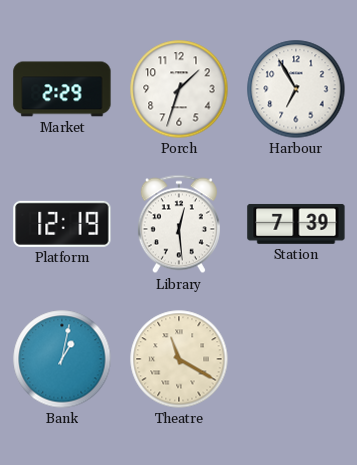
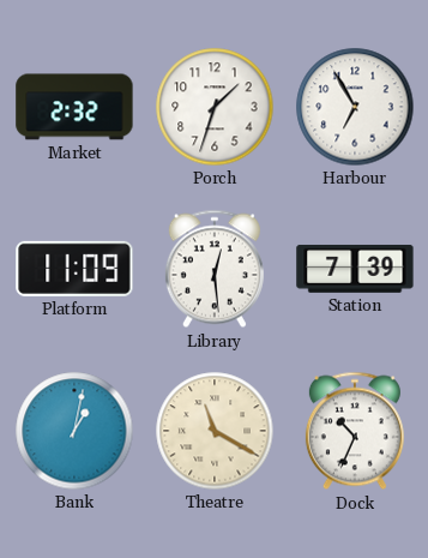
Market: 2:29 -> 2:32 (74, 107)
Platform: 12:19 -> 11:09 (74, 269)
Dock: none -> 10:34 (355, 431)
